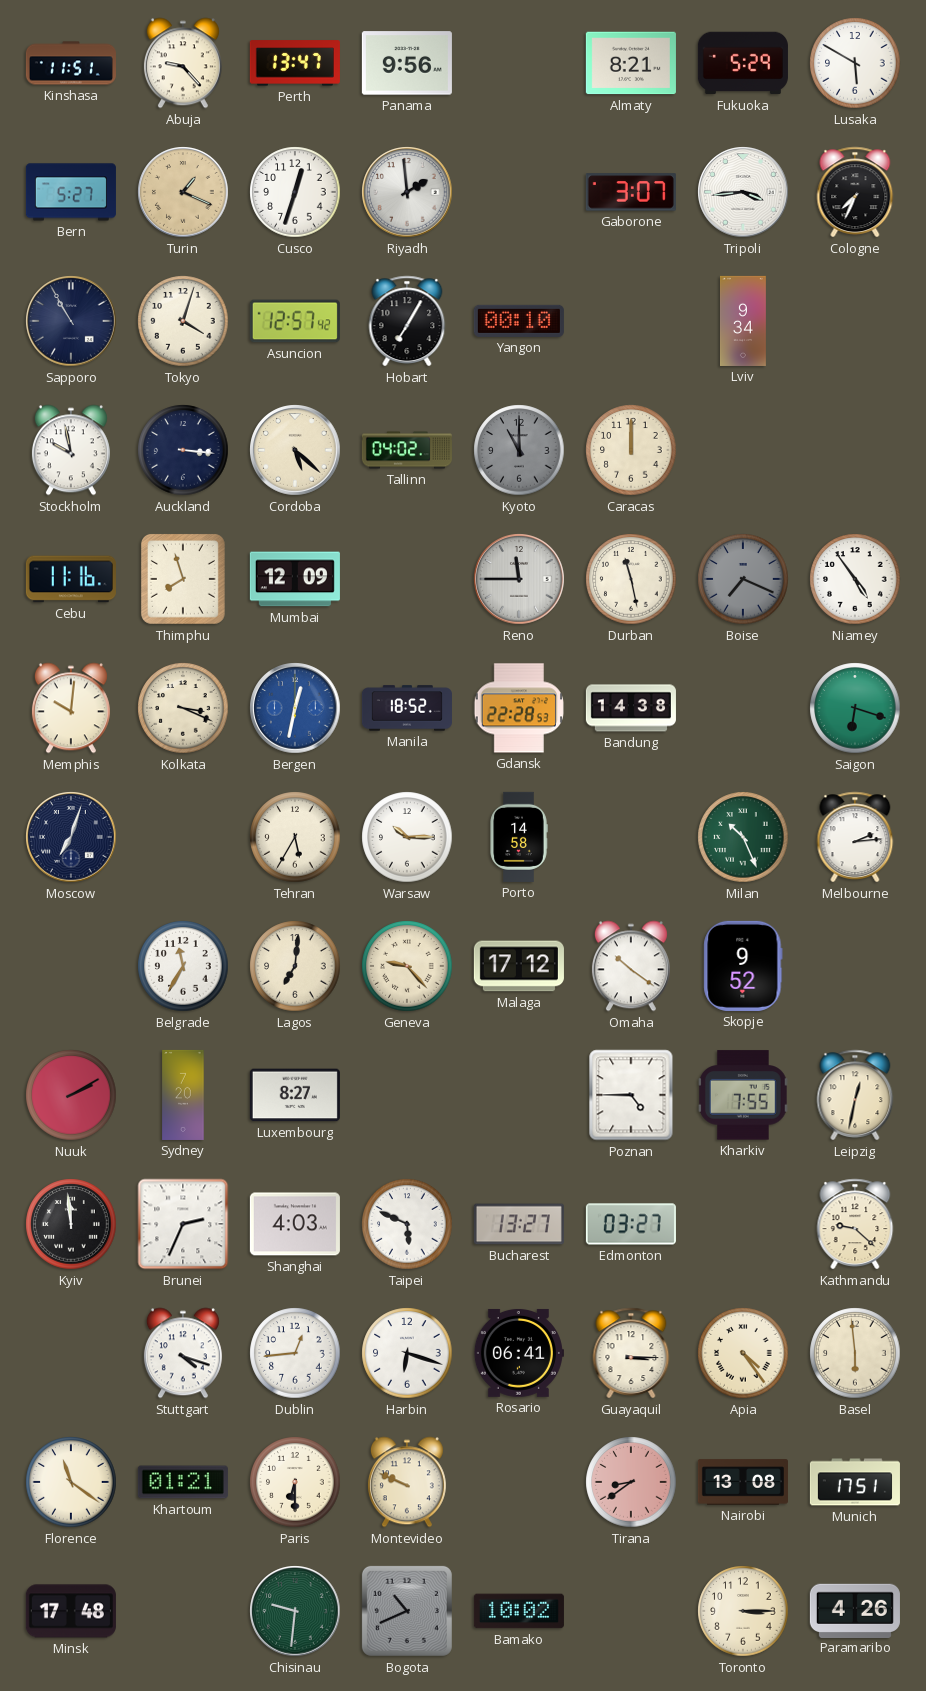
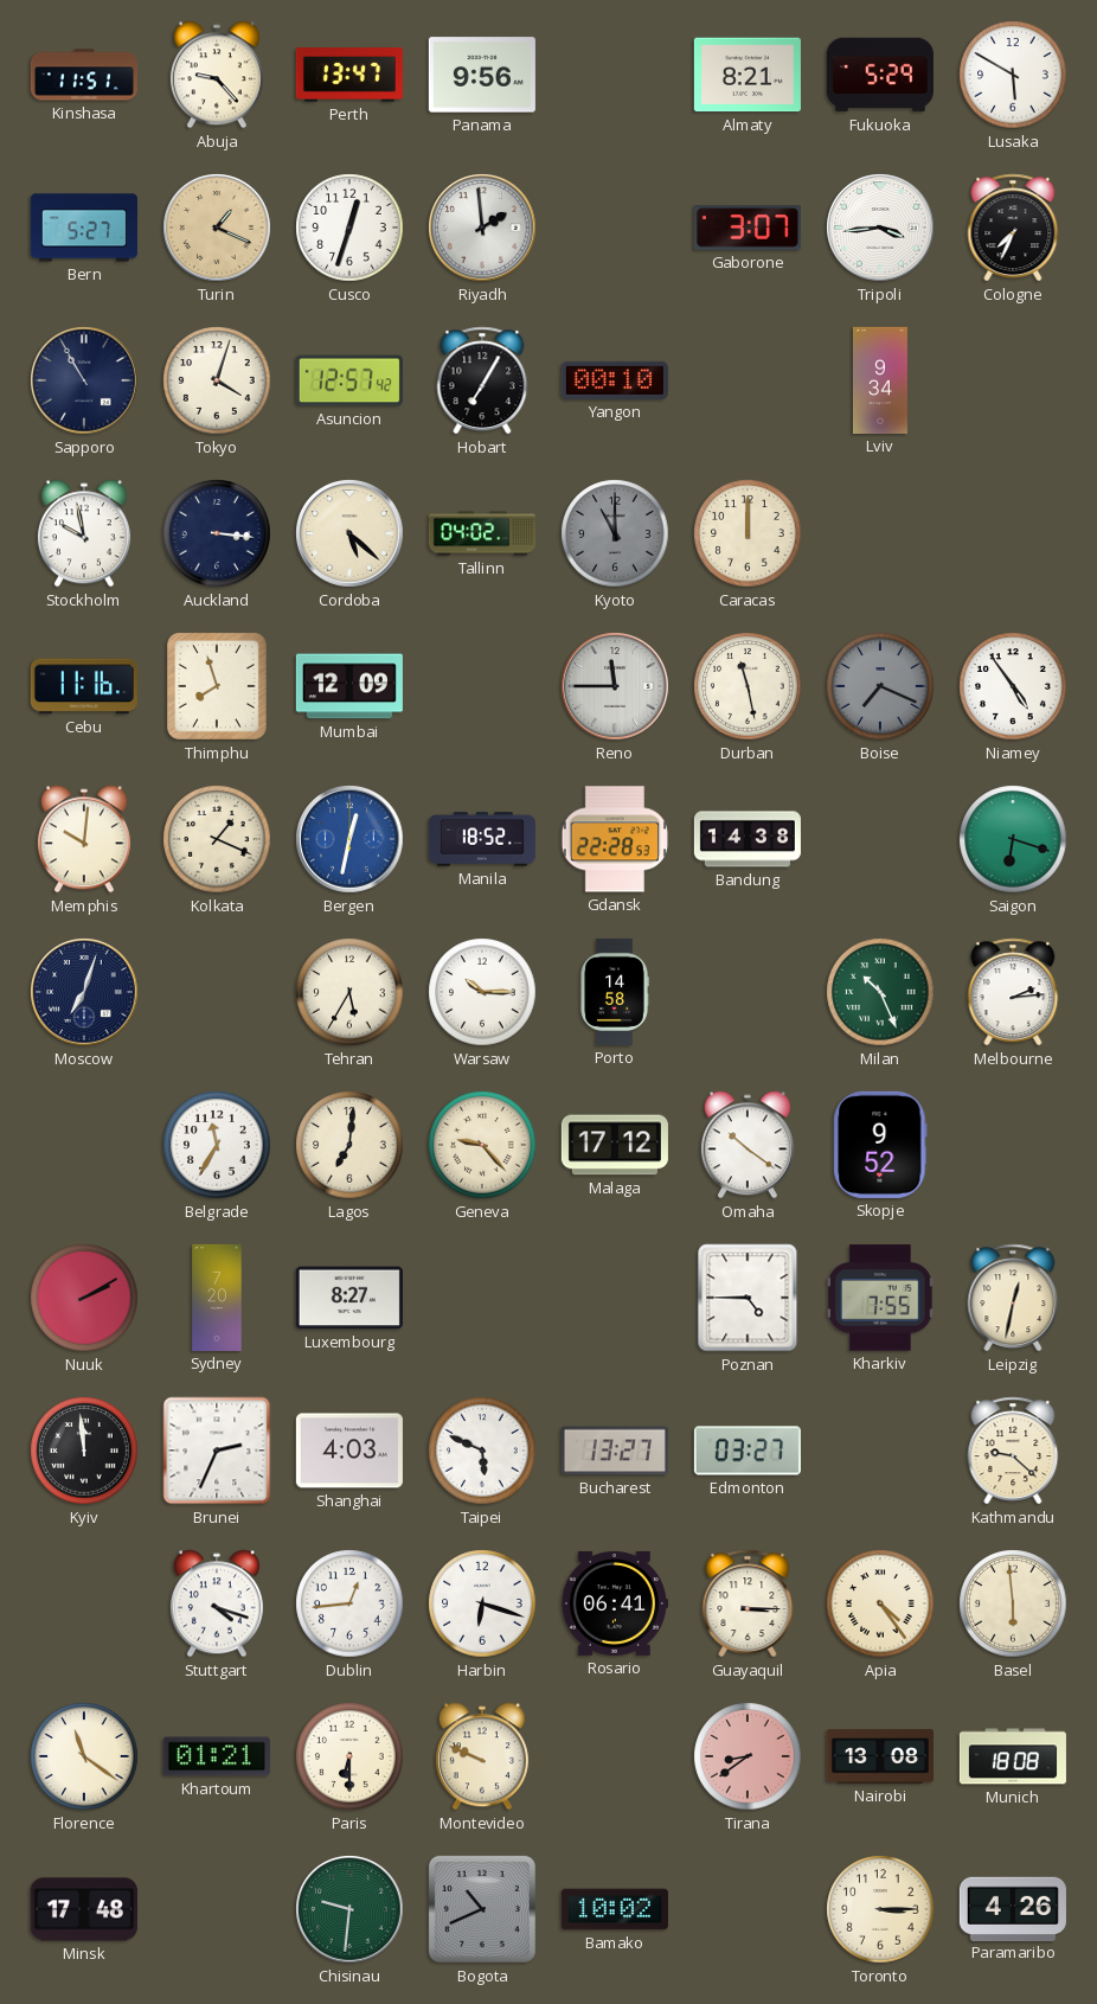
Kolkata: 3:19 -> 1:19 (217, 839)
Munich: 17:51 -> 18:08 (1013, 1756)
